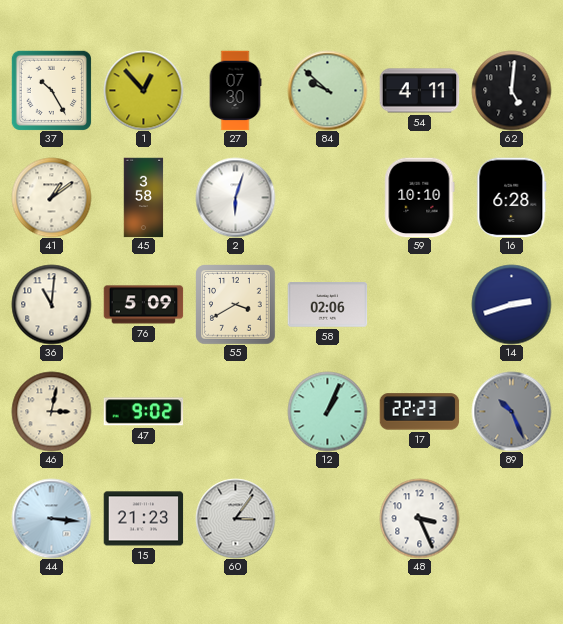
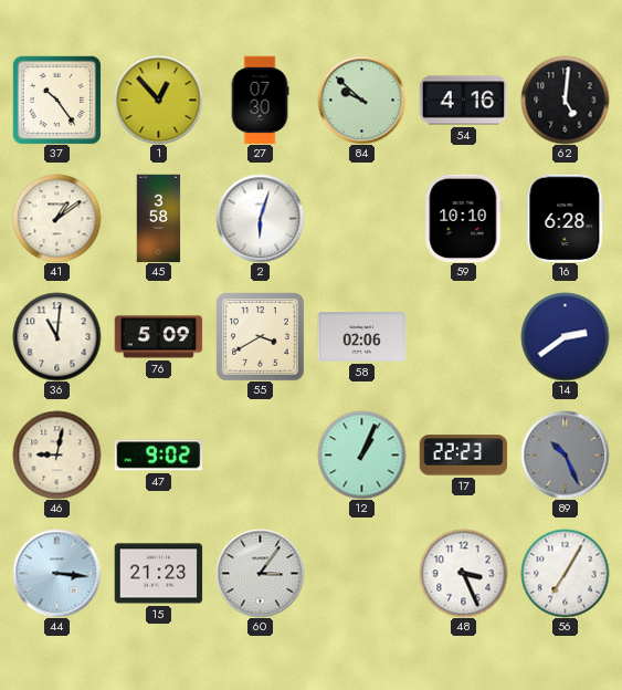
37: 10:25 -> 10:24 (56, 100)
54: 4:11 -> 4:16 (463, 101)
14: 2:42 -> 2:39 (565, 336)
46: 3:02 -> 9:02 (56, 454)
56: none -> 7:05 (565, 573)
